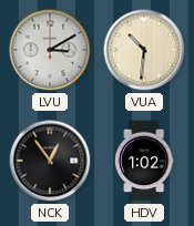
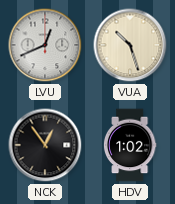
LVU: 3:10 -> 12:41 (45, 45)
VUA: 10:31 -> 10:27 (130, 45)
